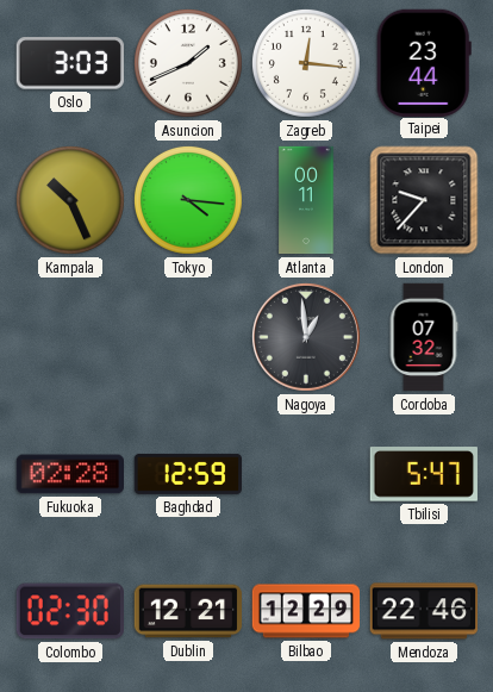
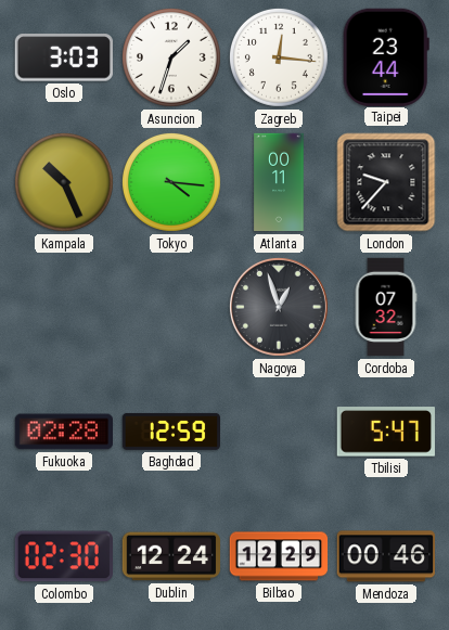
Asuncion: 1:41 -> 1:33 (171, 57)
Nagoya: 12:59 -> 12:57 (279, 307)
Dublin: 12:21 -> 12:24 (171, 556)
Mendoza: 22:46 -> 00:46 (385, 556)
